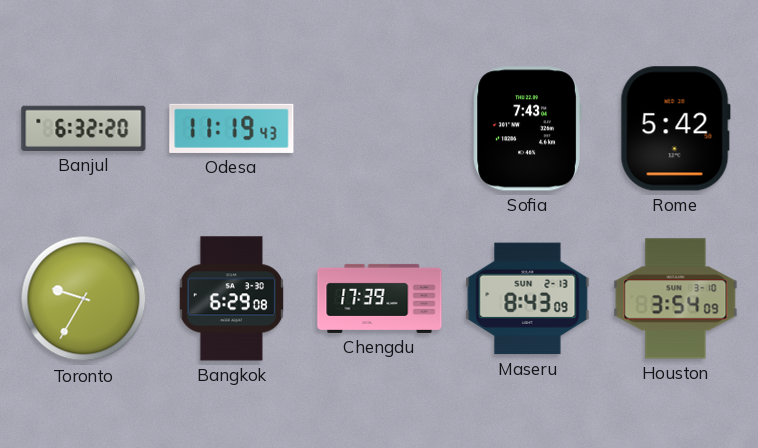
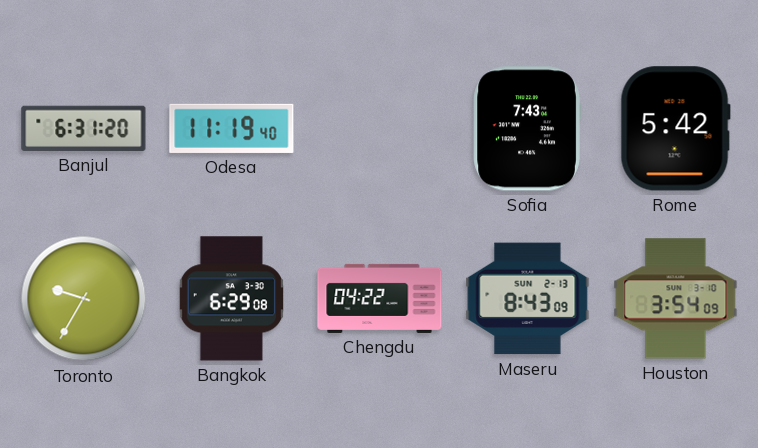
Banjul: 6:32 -> 6:31 (84, 128)
Odesa: 11:19:43 -> 11:19:40 (232, 128)
Chengdu: 17:39 -> 04:22 (380, 298)
